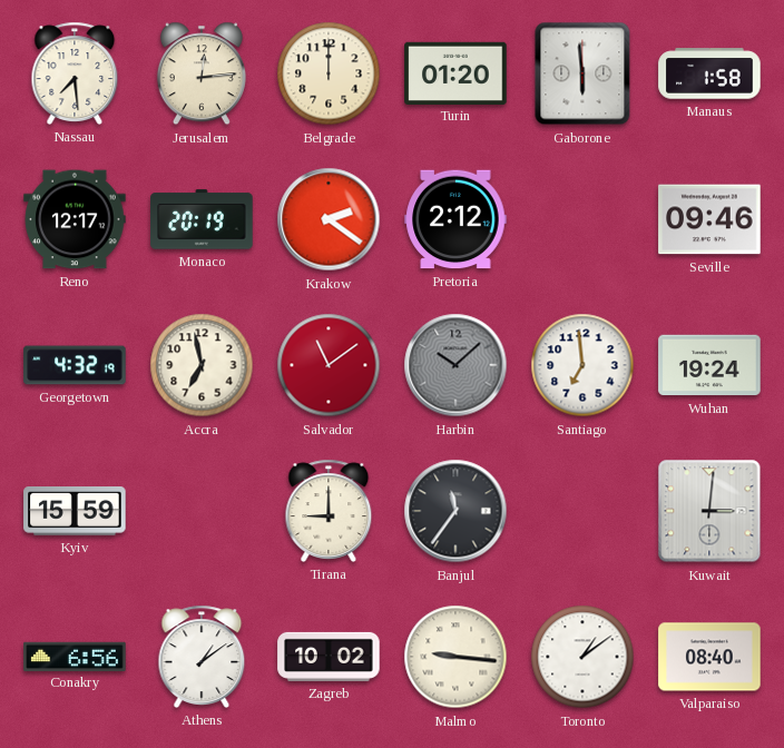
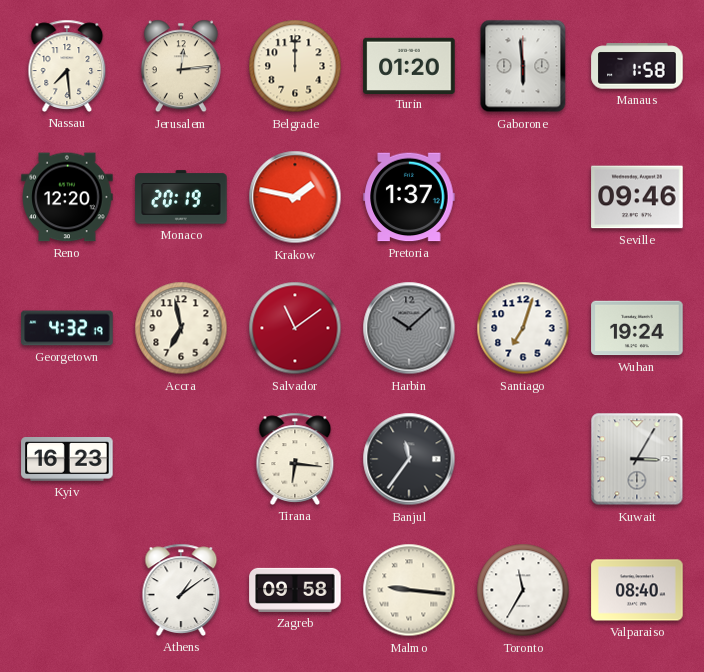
Reno: 12:17 -> 12:20 (67, 197)
Krakow: 2:21 -> 1:47 (295, 197)
Pretoria: 2:12 -> 1:37 (409, 197)
Santiago: 6:59 -> 7:03 (523, 328)
Kyiv: 15:59 -> 16:23 (67, 459)
Tirana: 9:00 -> 6:16 (295, 459)
Kuwait: 3:01 -> 3:05 (637, 459)
Conakry: 6:56 -> none (75, 656)
Zagreb: 10:02 -> 09:58 (295, 590)
Toronto: 1:09 -> 11:35 (523, 590)
